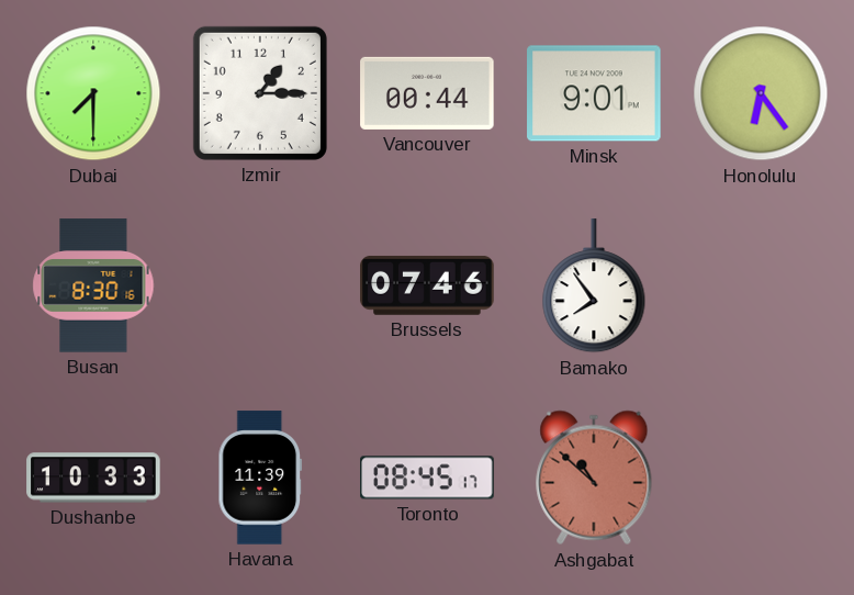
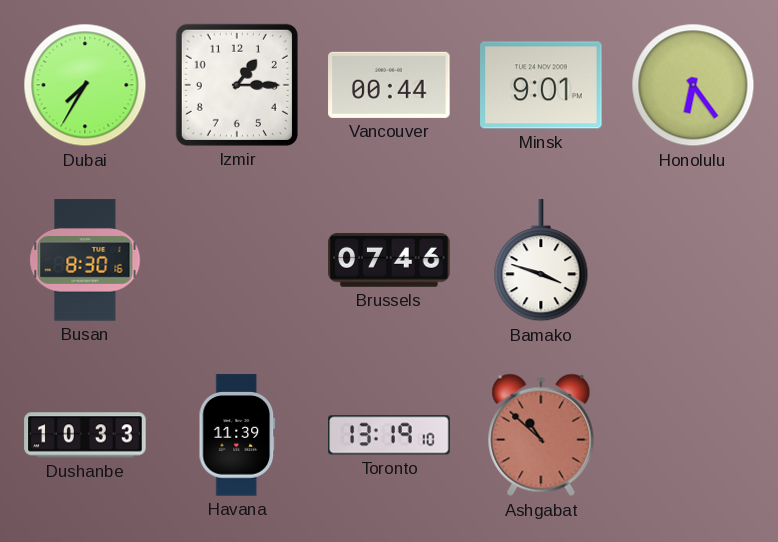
Dubai: 7:30 -> 7:35 (85, 85)
Bamako: 7:54 -> 3:48 (541, 261)
Toronto: 08:45 -> 13:19 (389, 435)
